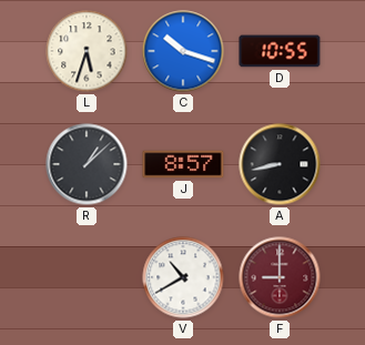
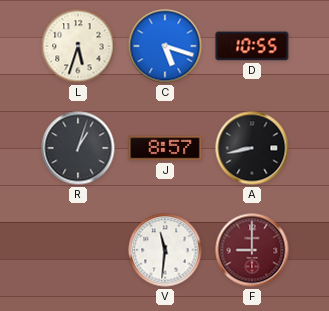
C: 10:18 -> 5:18 (165, 46)
R: 1:08 -> 1:03 (78, 148)
V: 10:40 -> 11:31 (165, 250)
